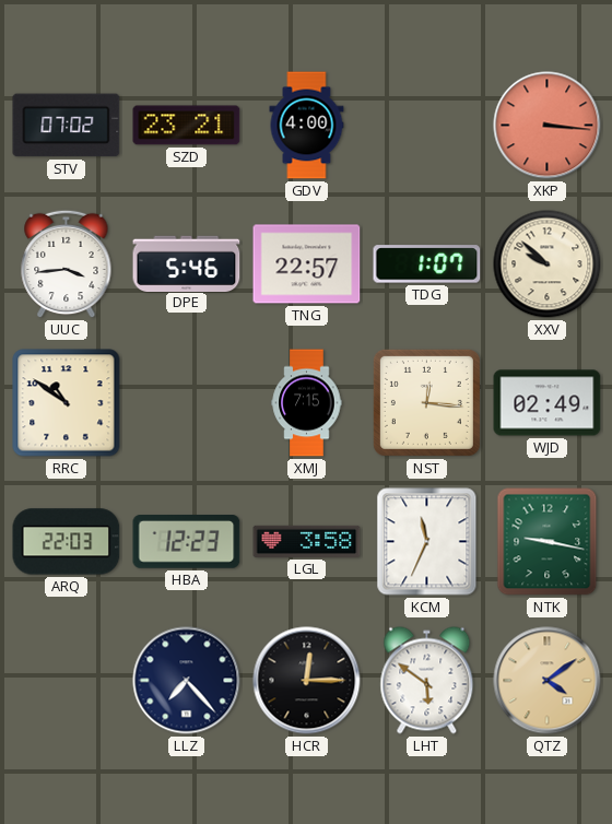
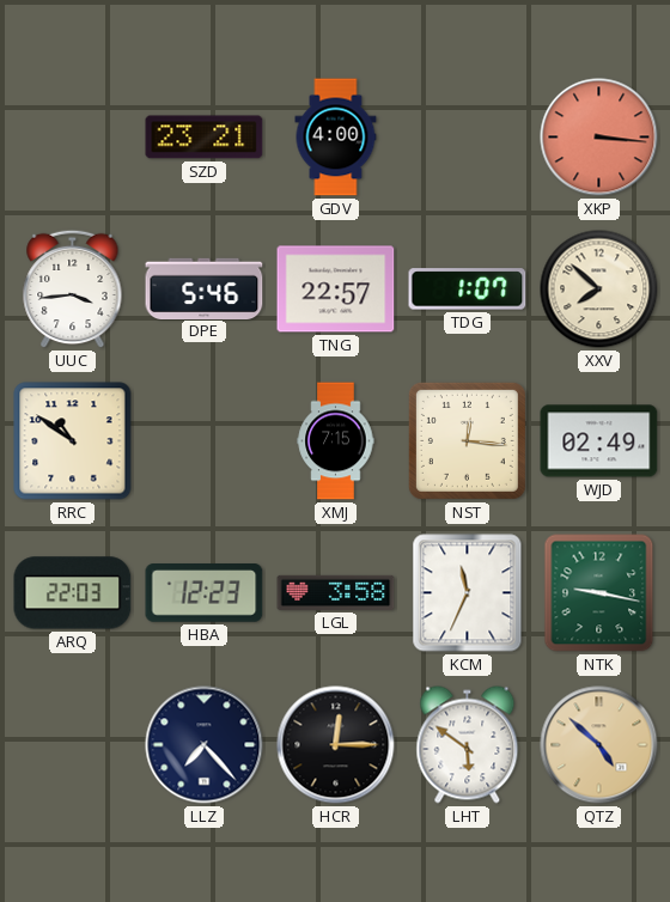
STV: 07:02 -> none (67, 126)
XXV: 9:52 -> 7:52 (599, 290)
QTZ: 4:09 -> 4:52 (599, 745)
